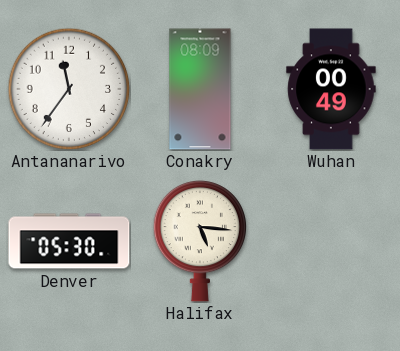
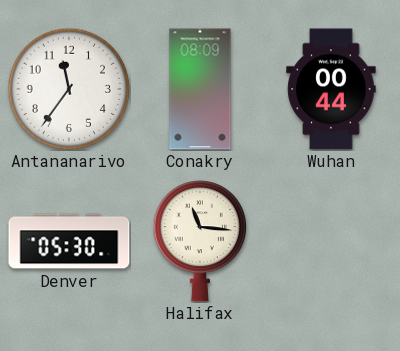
Wuhan: 00:49 -> 00:44 (331, 89)
Halifax: 5:16 -> 11:16 (199, 241)
